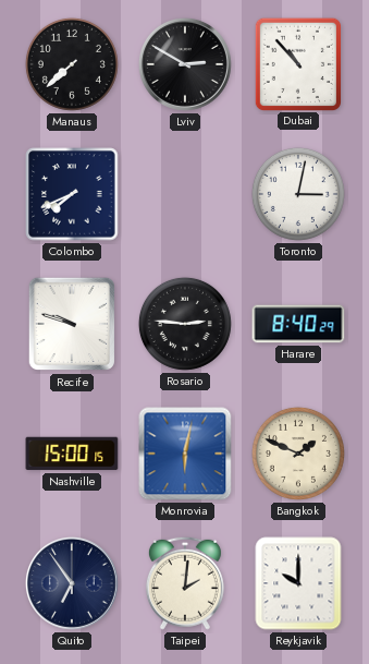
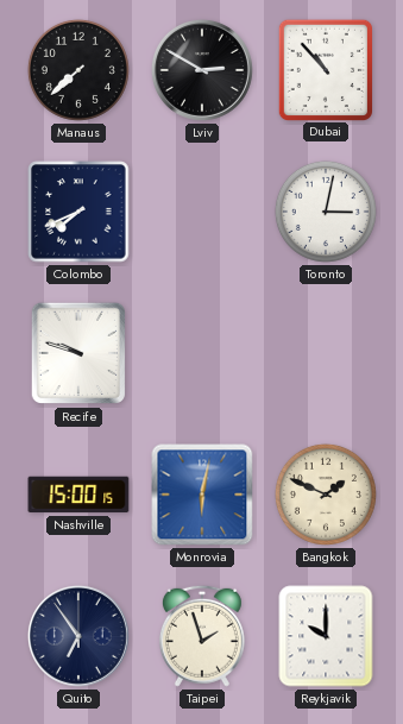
Rosario: 2:46 -> none (185, 324)
Harare: 8:40 -> none (298, 324)
Taipei: 2:01 -> 1:57 (202, 636)
